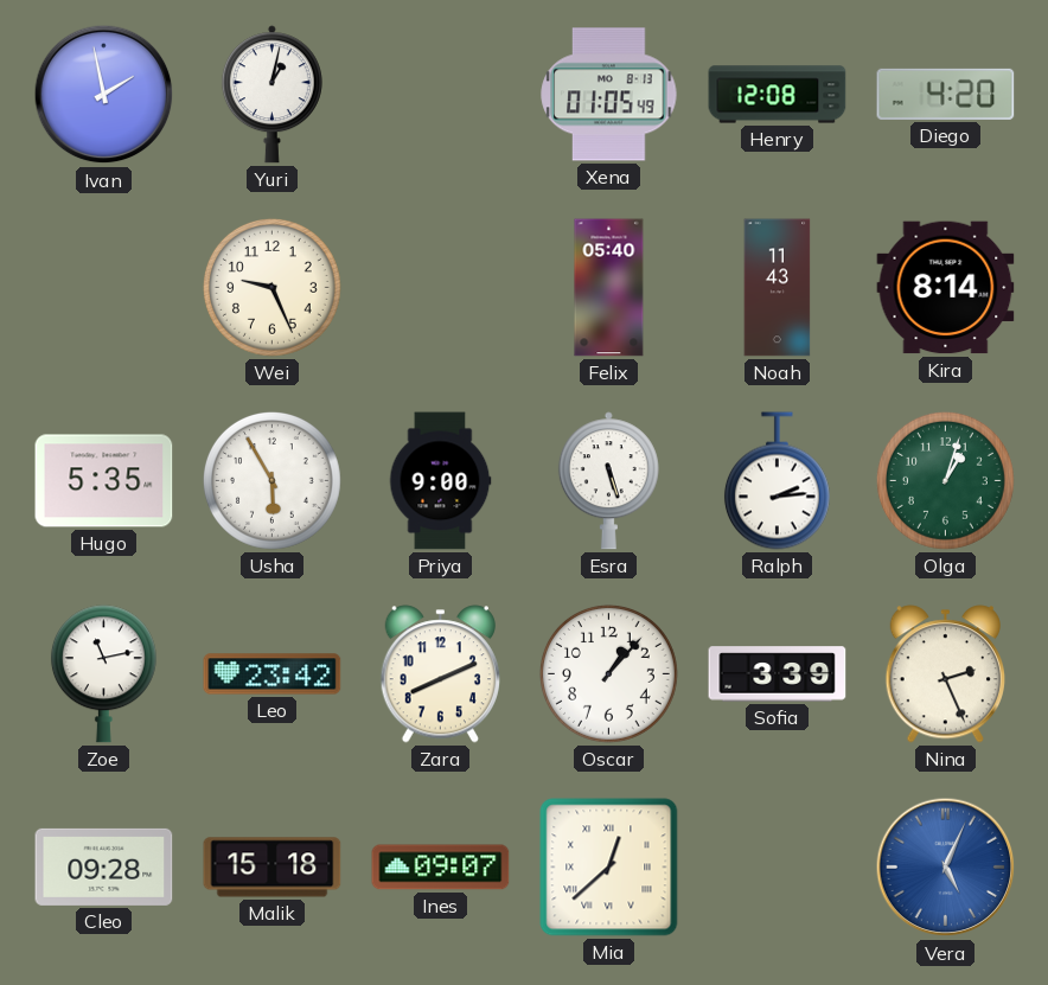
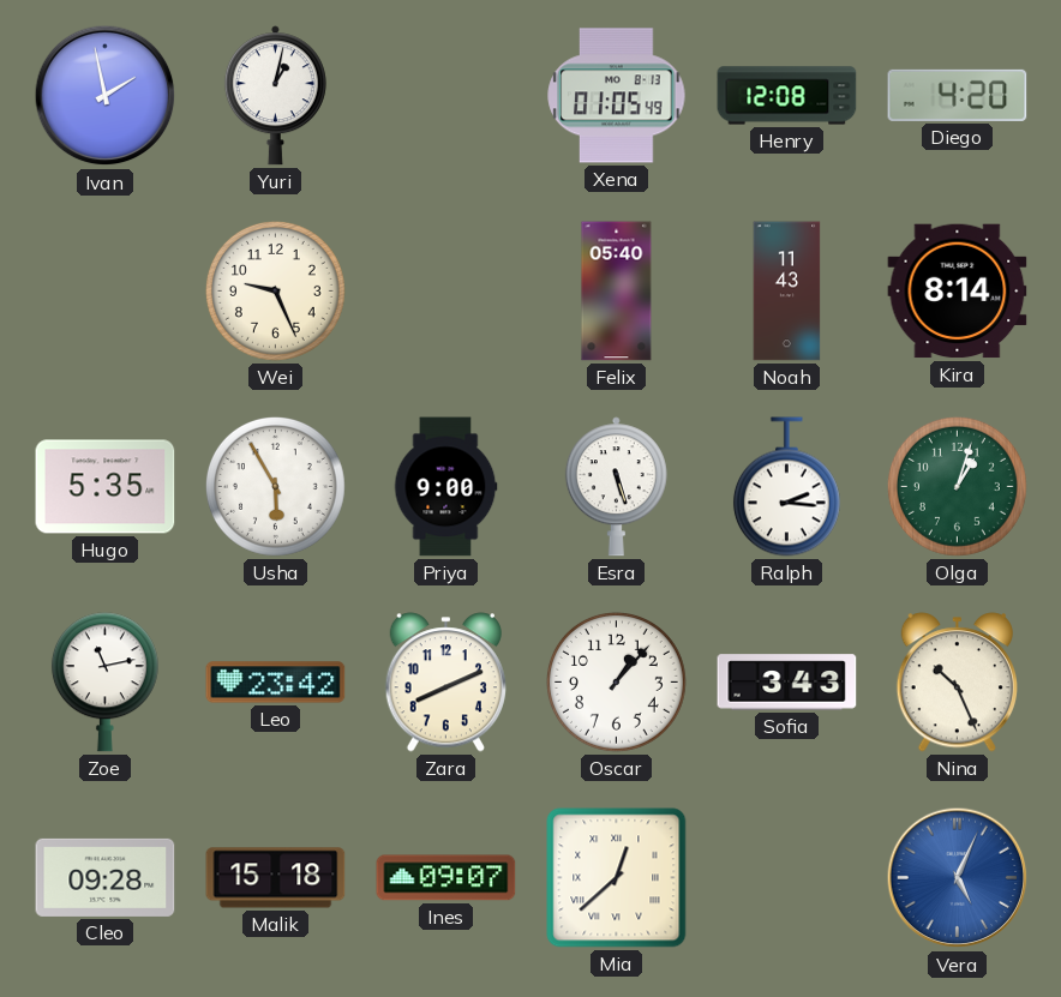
Ralph: 2:14 -> 2:16 (786, 487)
Sofia: 3:39 -> 3:43 (787, 683)
Nina: 2:26 -> 10:26 (957, 683)
